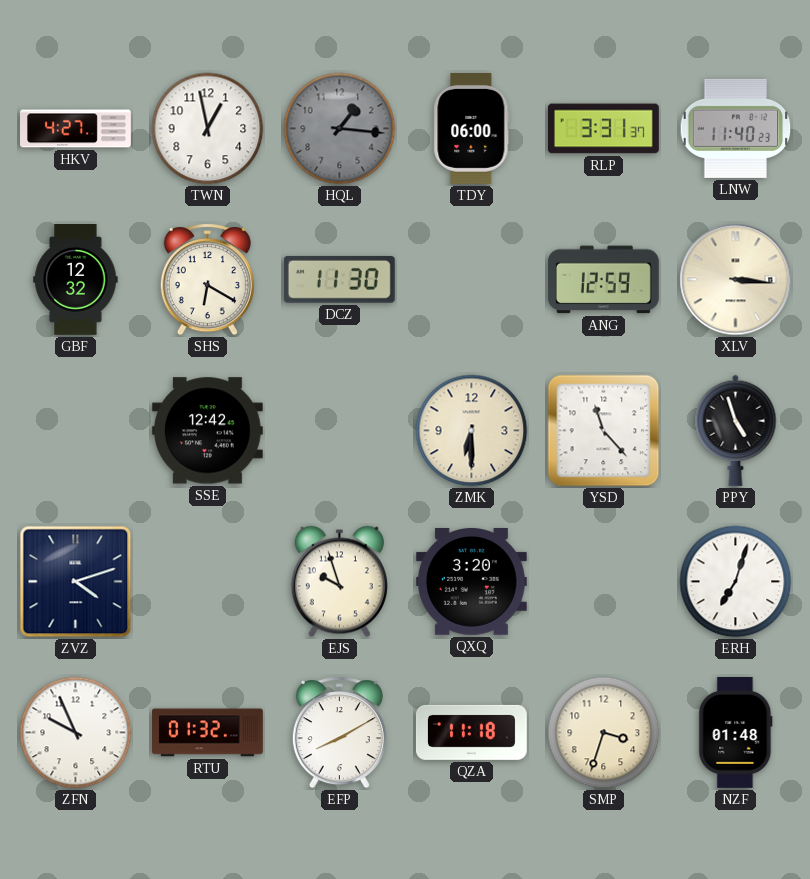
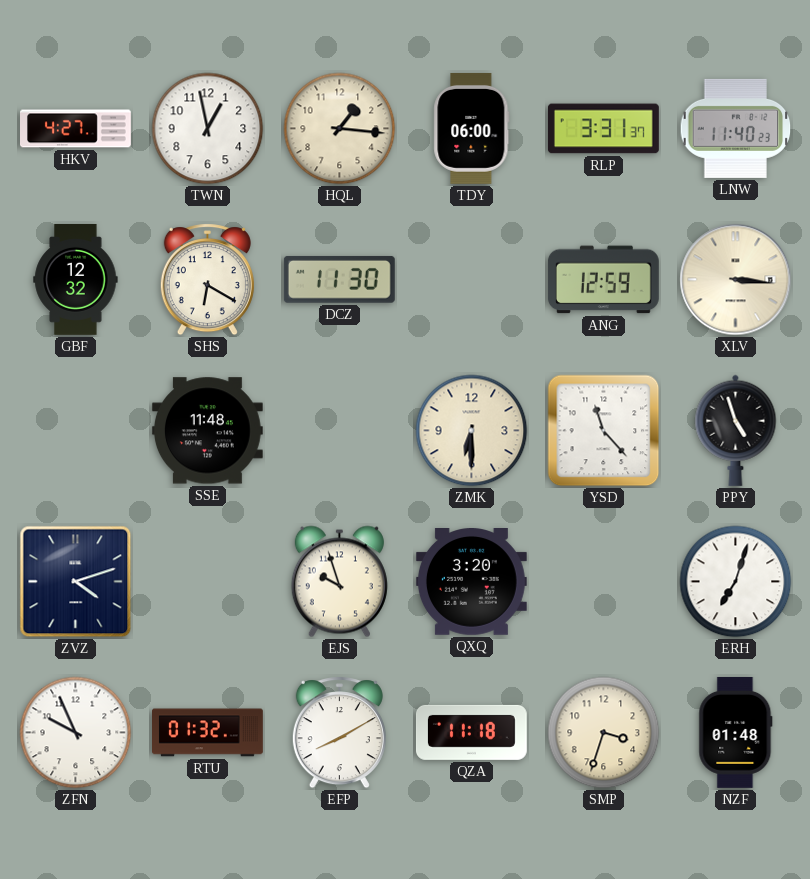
HQL dial: grey -> cream (340, 129)
SSE: 12:42 -> 11:48 (207, 431)
